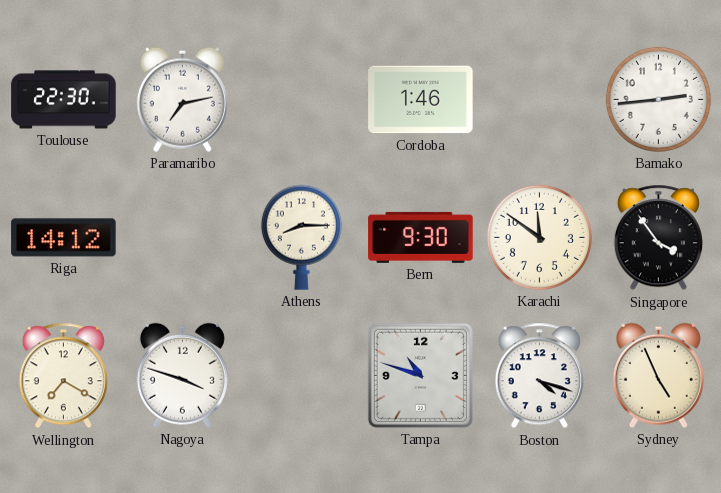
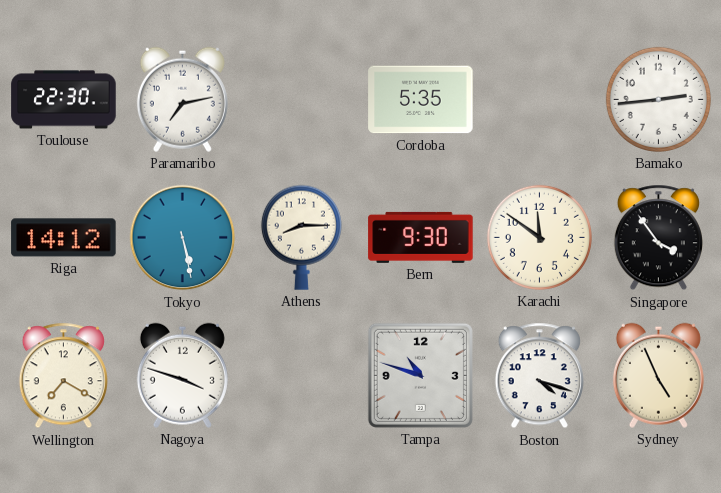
Cordoba: 1:46 -> 5:35 (421, 100)
Tokyo: none -> 5:28 (183, 238)
